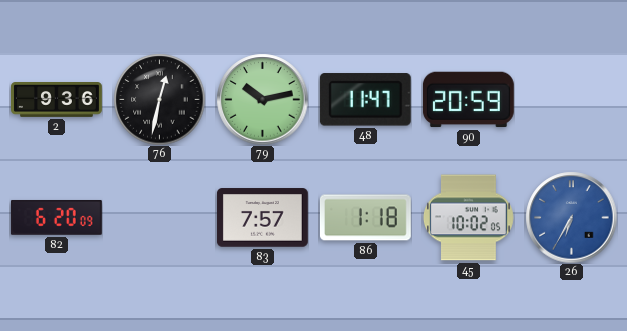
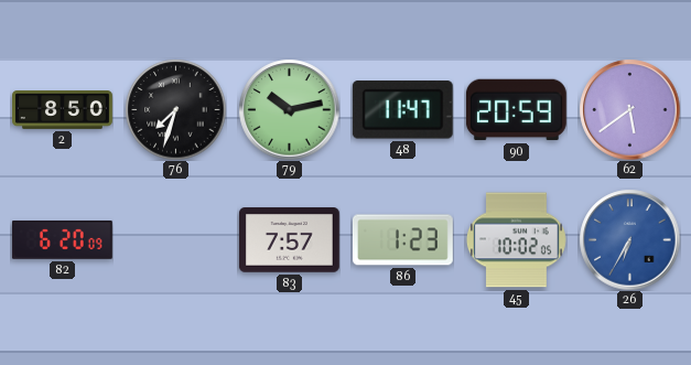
2: 9:36 -> 8:50 (63, 110)
76: 12:32 -> 7:33 (175, 109)
62: none -> 5:39 (629, 109)
86: 1:18 -> 1:23 (402, 240)
